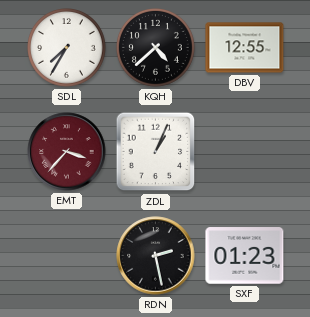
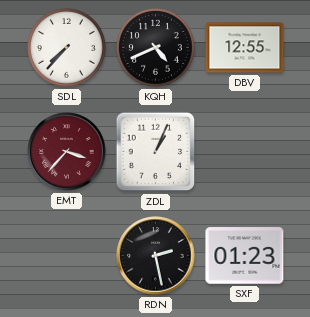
SDL: 7:35 -> 7:37 (67, 48)
KQH: 4:38 -> 4:41 (156, 48)
